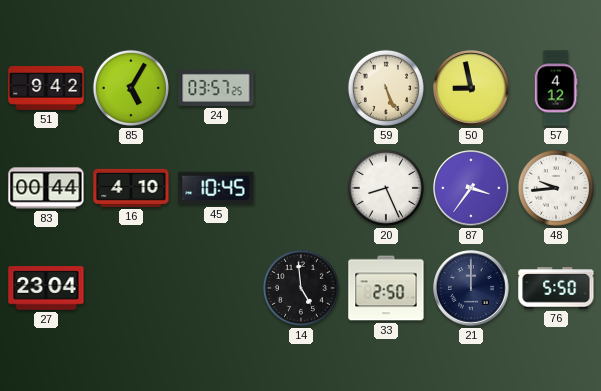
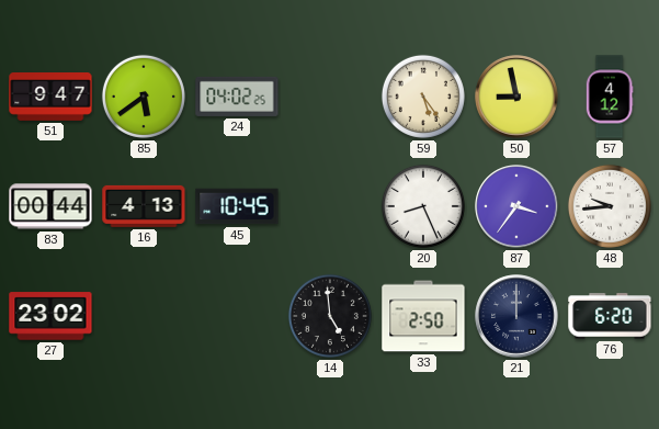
51: 9:42 -> 9:47 (50, 98)
85: 5:05 -> 5:39 (144, 97)
24: 03:57 -> 04:02 (237, 97)
59: 5:26 -> 5:24 (423, 97)
16: 4:10 -> 4:13 (144, 206)
27: 23:04 -> 23:02 (50, 316)
76: 5:50 -> 6:20 (610, 316)
